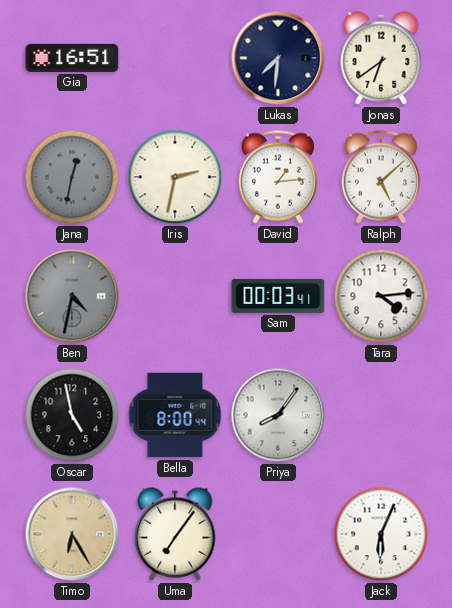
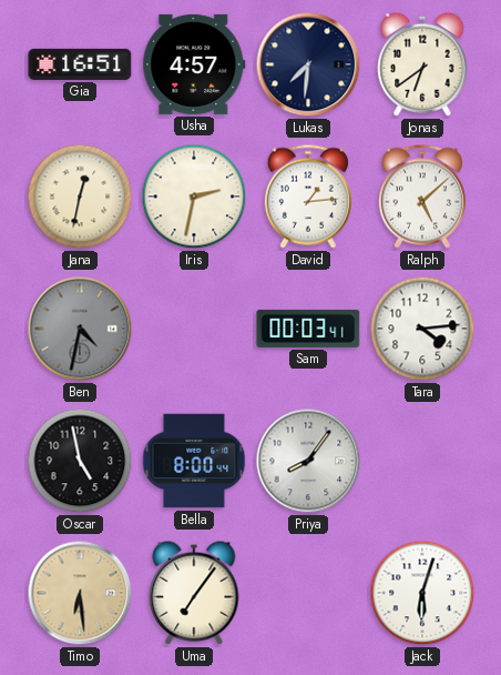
Usha: none -> 4:57 (194, 64)
Jana dial: grey -> cream (80, 197)
Timo: 6:25 -> 6:29 (80, 593)
Jack: 6:04 -> 6:03 (422, 593)
